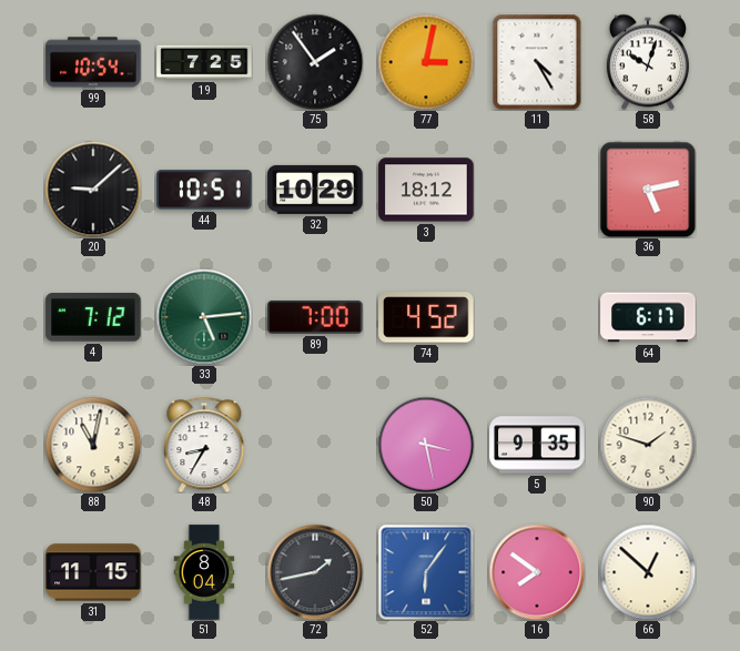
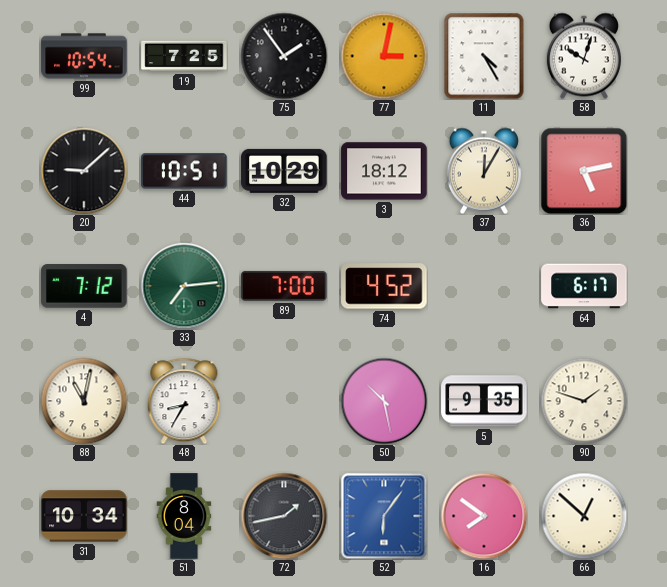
37: none -> 12:05 (484, 171)
33: 5:14 -> 7:14 (184, 286)
50: 3:28 -> 10:28 (384, 401)
31: 11:15 -> 10:34 (84, 516)
